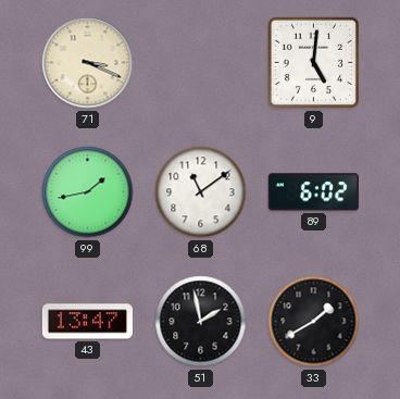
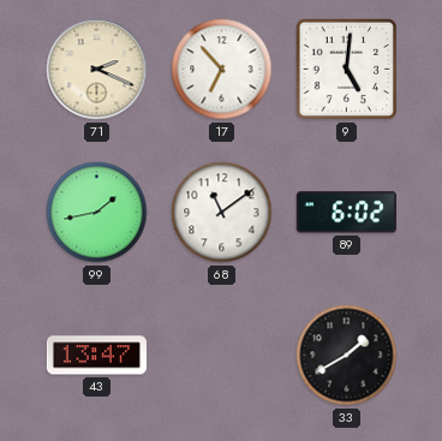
71: 3:19 -> 2:19 (97, 70)
17: none -> 6:53 (222, 70)
51: 1:58 -> none (201, 322)
